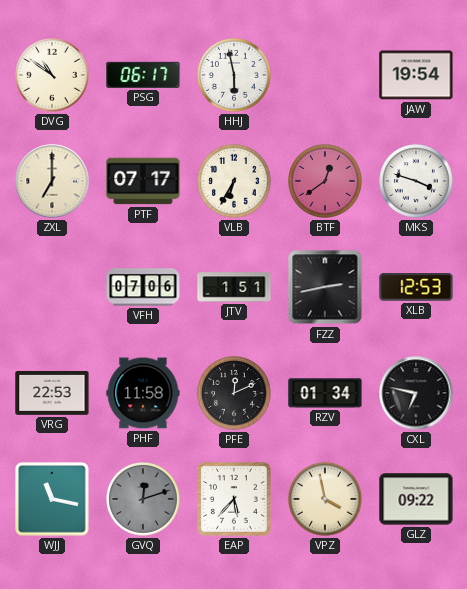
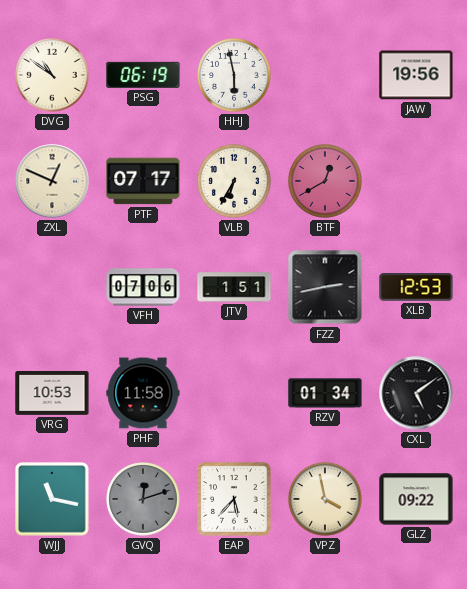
PSG: 06:17 -> 06:19 (143, 75)
JAW: 19:54 -> 19:56 (416, 75)
ZXL: 7:00 -> 12:49 (52, 181)
BTF: 12:39 -> 12:40 (326, 182)
MKS: 3:48 -> none (417, 182)
VRG: 22:53 -> 10:53 (52, 393)
PFE: 12:11 -> none (235, 394)
CXL: 6:47 -> 5:09 (416, 393)
